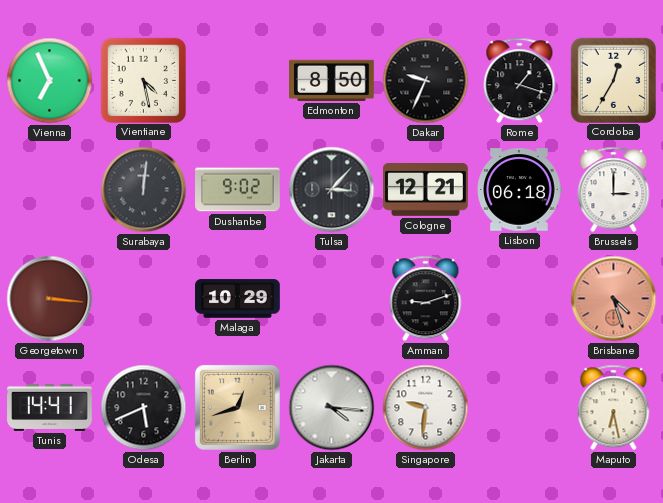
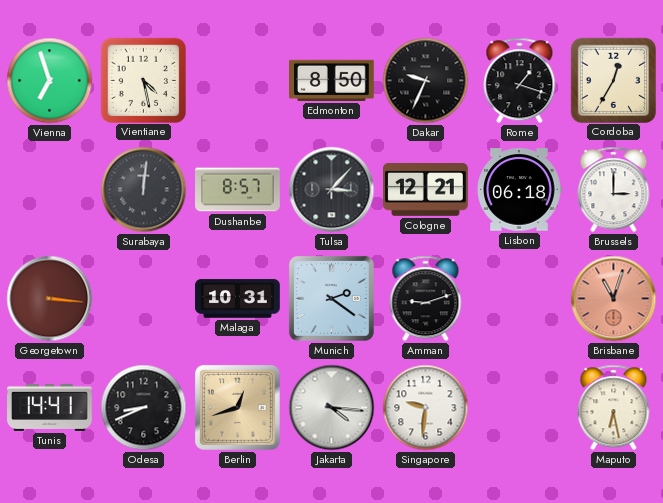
Vienna: 6:56 -> 6:57 (50, 81)
Dushanbe: 9:02 -> 8:57 (238, 190)
Malaga: 10:29 -> 10:31 (238, 299)
Munich: none -> 2:21 (331, 298)
Brisbane: 4:27 -> 11:03 (614, 299)
Odesa: 5:41 -> 8:41 (144, 408)
